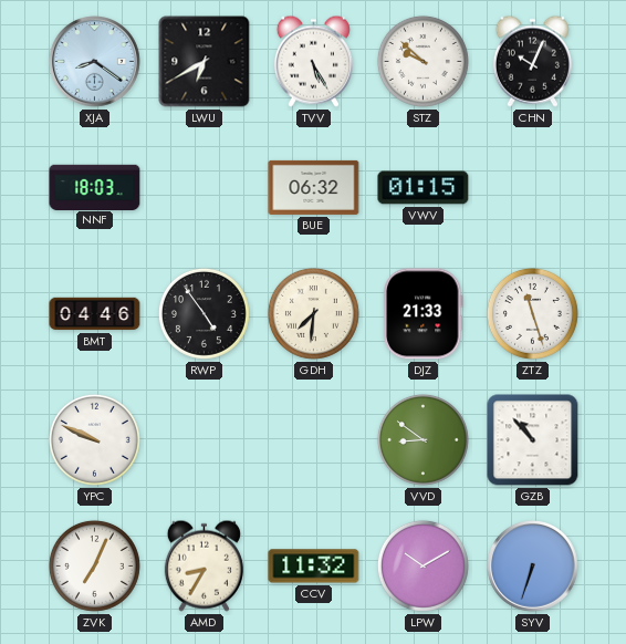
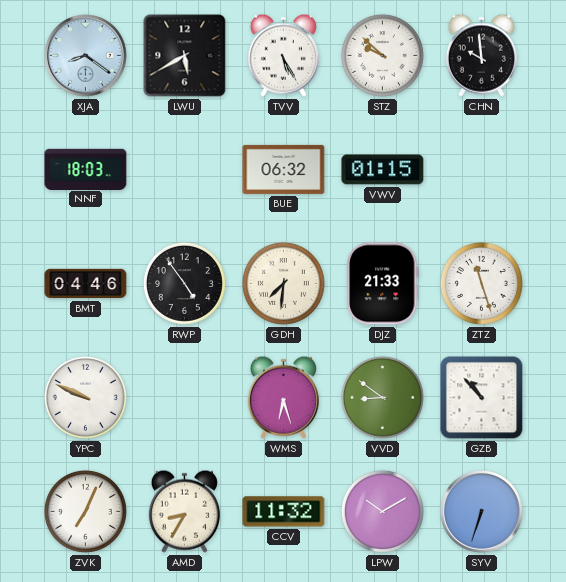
LWU: 6:40 -> 5:40 (185, 56)
CHN: 10:04 -> 9:59 (481, 55)
WMS: none -> 6:27 (283, 397)
